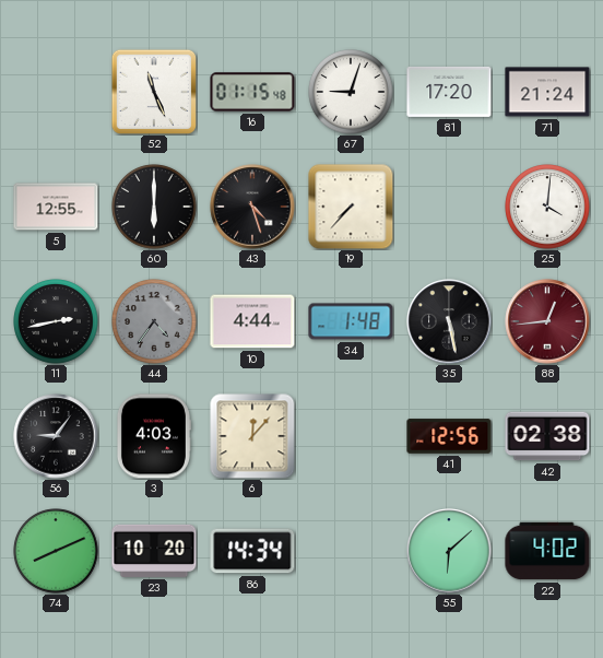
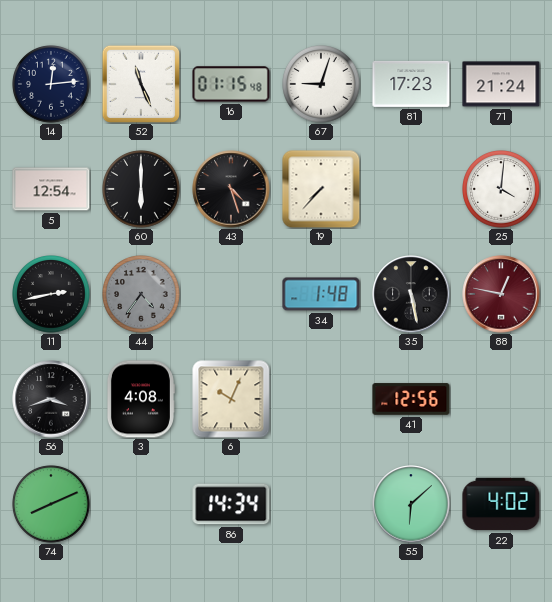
14: none -> 12:14 (51, 84)
81: 17:20 -> 17:23 (411, 84)
5: 12:55 -> 12:54 (51, 189)
10: 4:44 -> none (252, 321)
88: 12:44 -> 12:47 (501, 294)
56: 9:06 -> 3:42 (51, 399)
3: 4:03 -> 4:08 (140, 399)
6: 12:07 -> 10:04 (231, 399)
42: 02:38 -> none (547, 436)
23: 10:20 -> none (154, 551)
